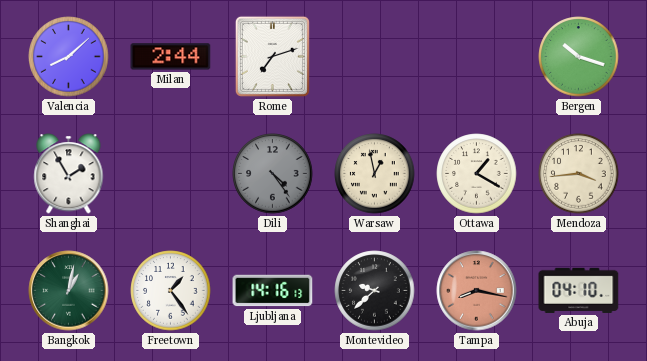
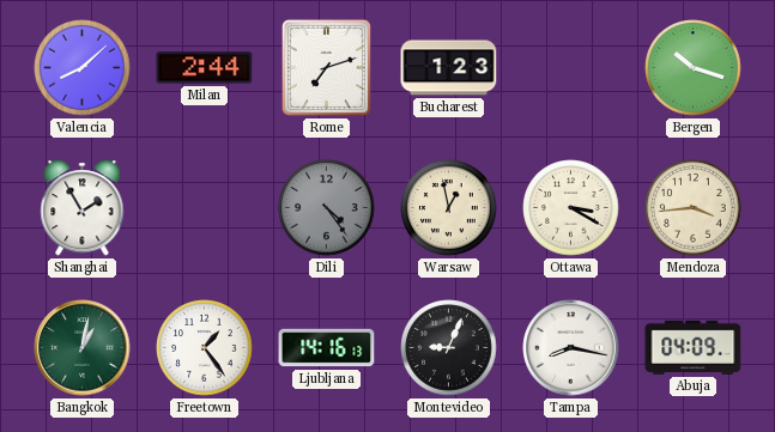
Bucharest: none -> 1:23 (449, 68)
Ottawa: 1:20 -> 3:20 (571, 208)
Montevideo: 9:38 -> 9:04 (449, 348)
Tampa dial: salmon -> white (571, 348)
Abuja: 04:10 -> 04:09 (694, 347)
